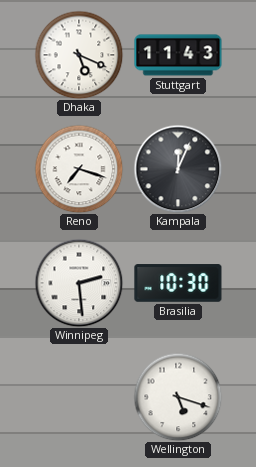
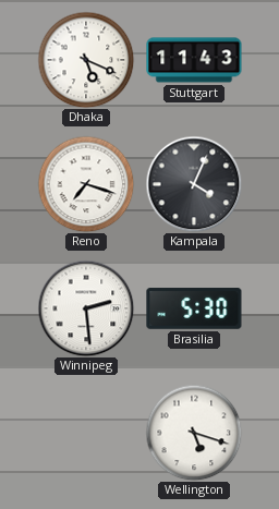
Kampala: 12:04 -> 4:04 (194, 184)
Brasilia: 10:30 -> 5:30 (194, 308)
